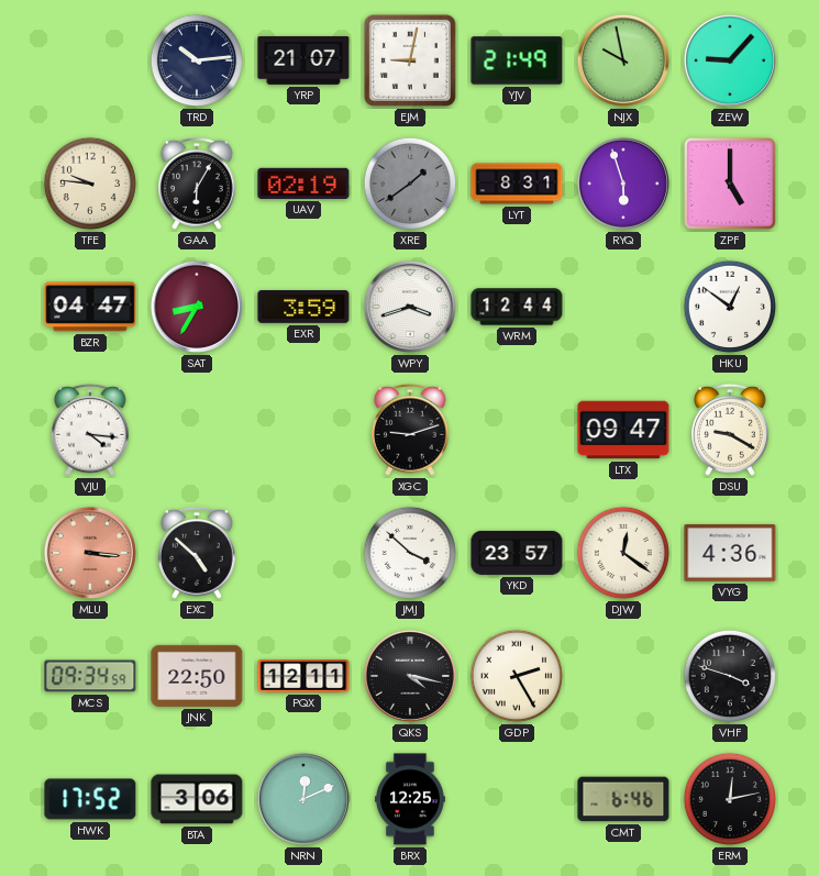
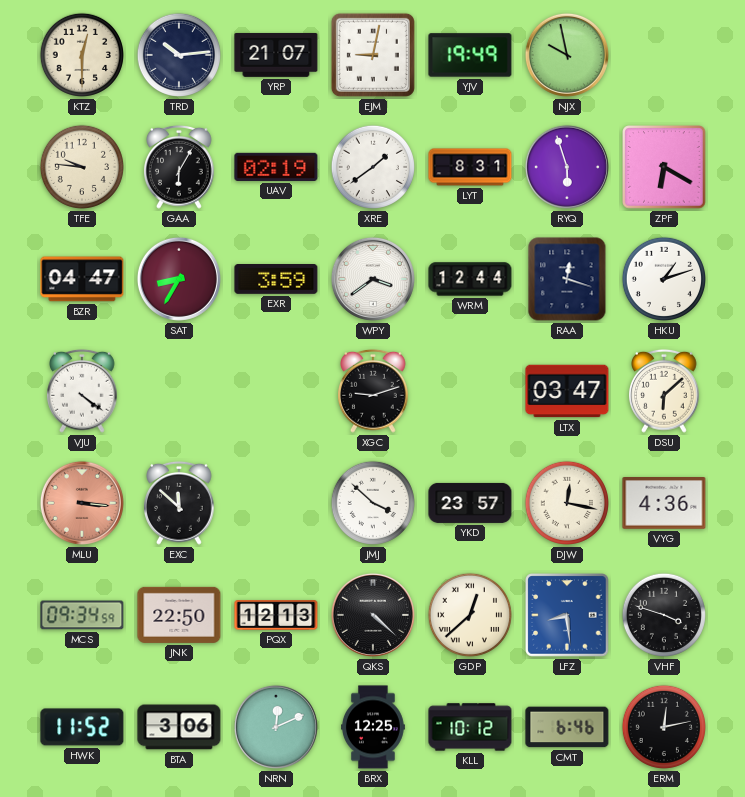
KTZ: none -> 12:30 (82, 55)
YJV: 21:49 -> 19:49 (470, 55)
ZEW: 9:07 -> none (730, 60)
XRE dial: grey -> white (373, 167)
ZPF: 5:00 -> 6:20 (664, 167)
WPY: 3:42 -> 3:39 (373, 279)
RAA: none -> 12:18 (567, 279)
HKU: 12:51 -> 1:12 (664, 279)
VJU: 4:16 -> 4:21 (83, 391)
LTX: 09:47 -> 03:47 (567, 391)
DSU: 9:20 -> 6:08 (665, 391)
EXC: 4:52 -> 11:52 (180, 503)
DJW: 12:21 -> 12:17 (567, 503)
PQX: 12:11 -> 12:13 (276, 615)
QKS: 4:17 -> 4:22 (373, 615)
GDP: 2:25 -> 12:38 (470, 615)
LFZ: none -> 8:29 (567, 615)
HWK: 17:52 -> 11:52 (82, 727)
KLL: none -> 10:12 (470, 727)
